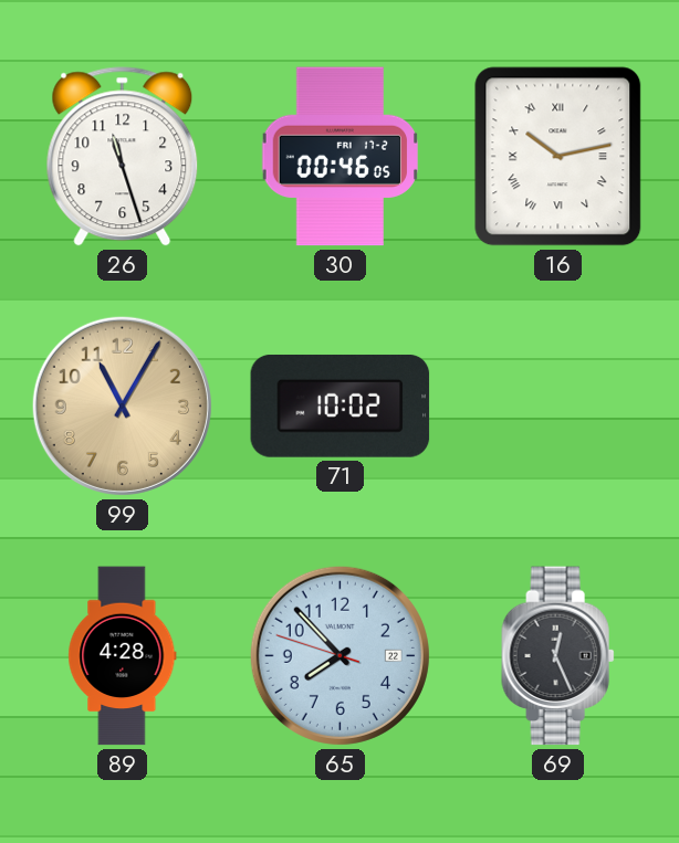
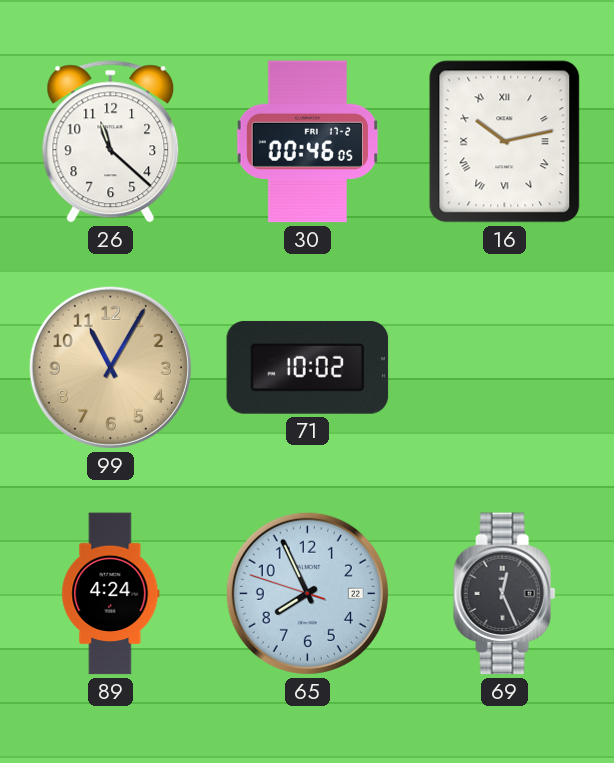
26: 11:27 -> 11:22 (111, 142)
89: 4:28 -> 4:24 (111, 594)
65: 7:52 -> 7:55 (307, 593)
